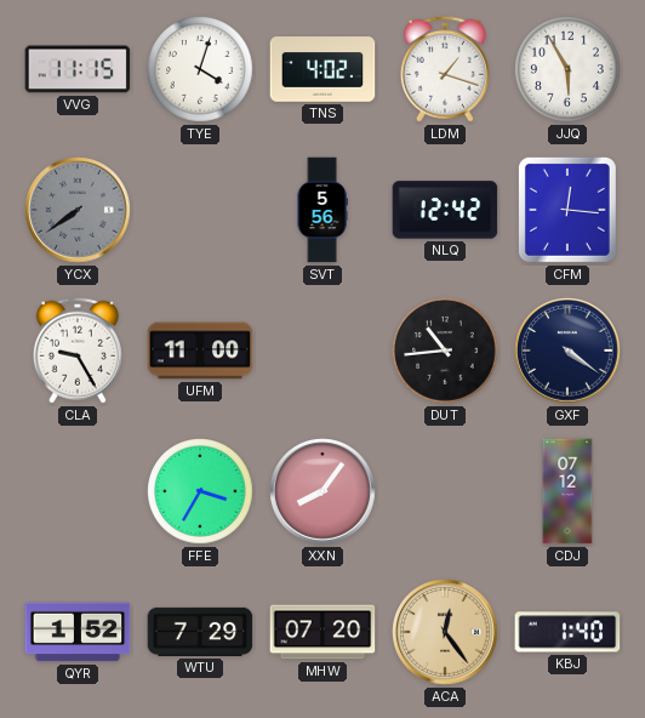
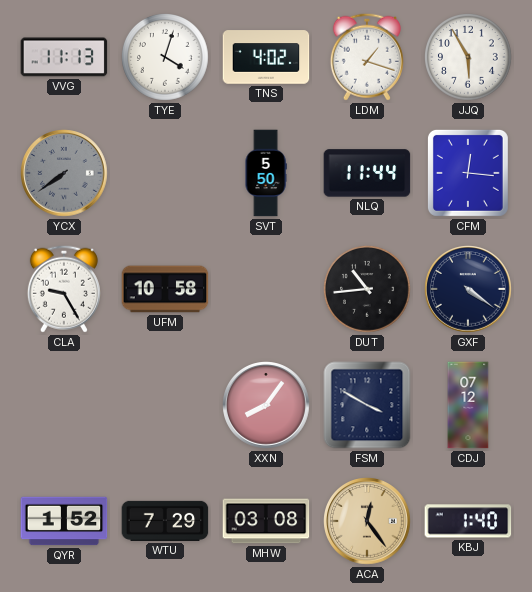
VVG: 11:15 -> 11:13 (64, 57)
SVT: 5:56 -> 5:50 (266, 173)
NLQ: 12:42 -> 11:44 (367, 173)
UFM: 11:00 -> 10:58 (165, 289)
FFE: 3:35 -> none (201, 492)
FSM: none -> 3:50 (367, 405)
MHW: 07:20 -> 03:08 (266, 521)
